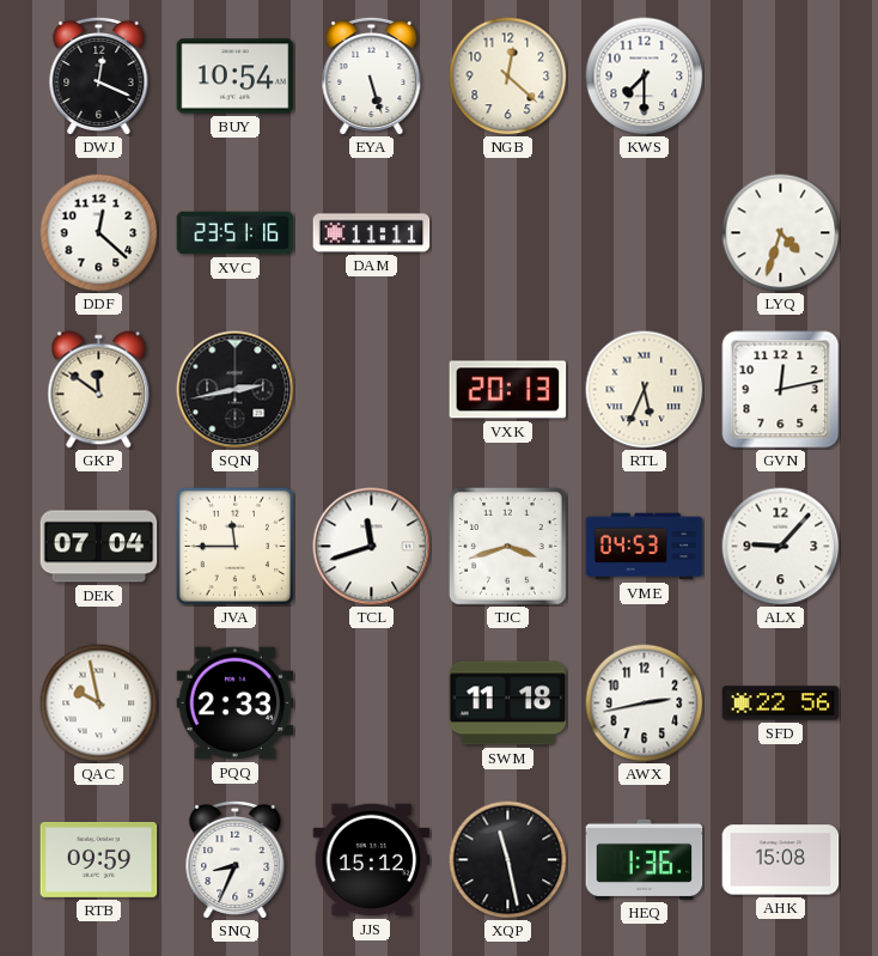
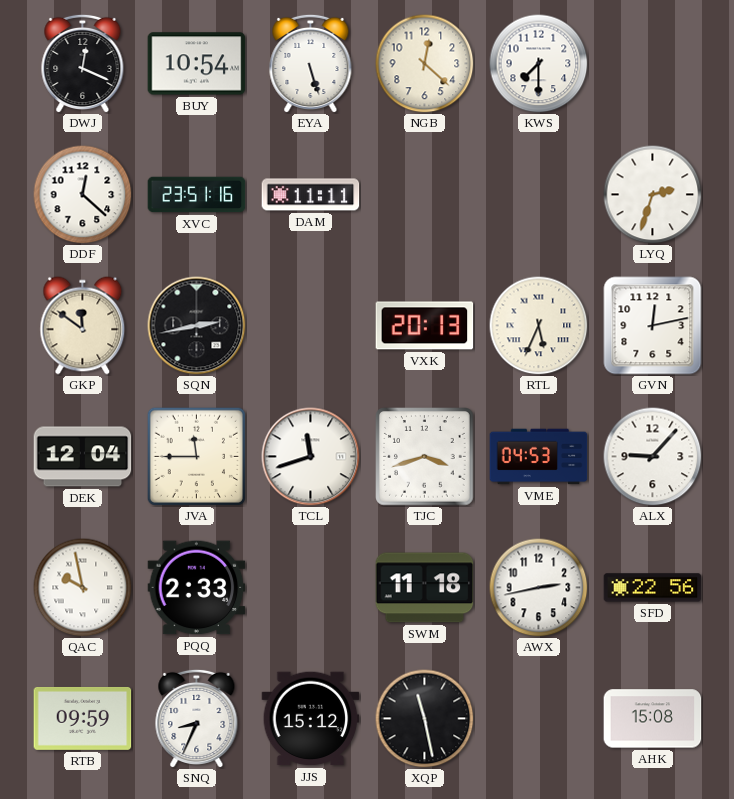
LYQ: 4:33 -> 2:33 (653, 195)
DEK: 07:04 -> 12:04 (83, 457)
HEQ: 1:36 -> none (645, 859)
